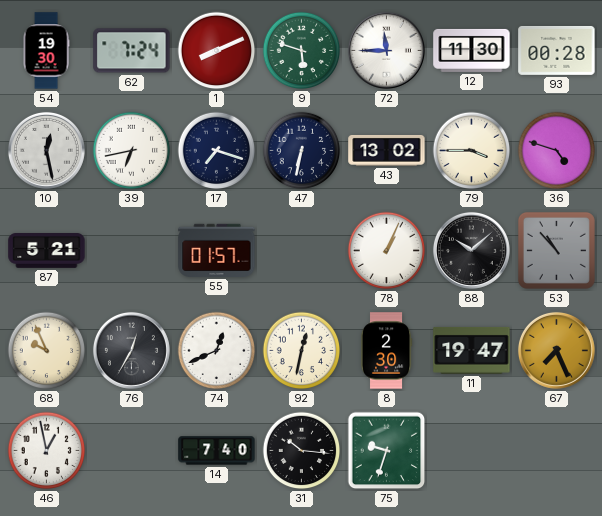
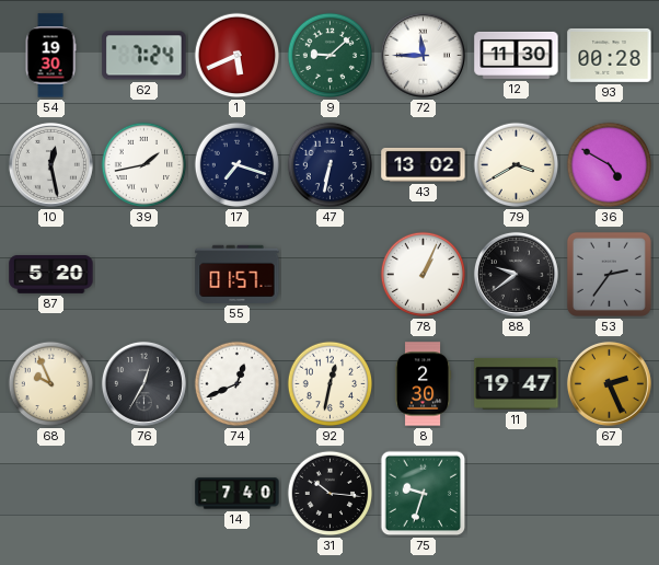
1: 8:11 -> 5:41 (238, 56)
9: 5:48 -> 9:08 (331, 56)
39: 6:43 -> 1:43 (144, 165)
79: 3:45 -> 3:40 (517, 165)
36: 4:48 -> 4:50 (610, 165)
87: 5:21 -> 5:20 (51, 275)
88: 10:08 -> 9:39 (516, 274)
53: 10:53 -> 2:36 (609, 274)
67: 7:26 -> 2:26 (609, 383)
46: 12:58 -> none (47, 451)
